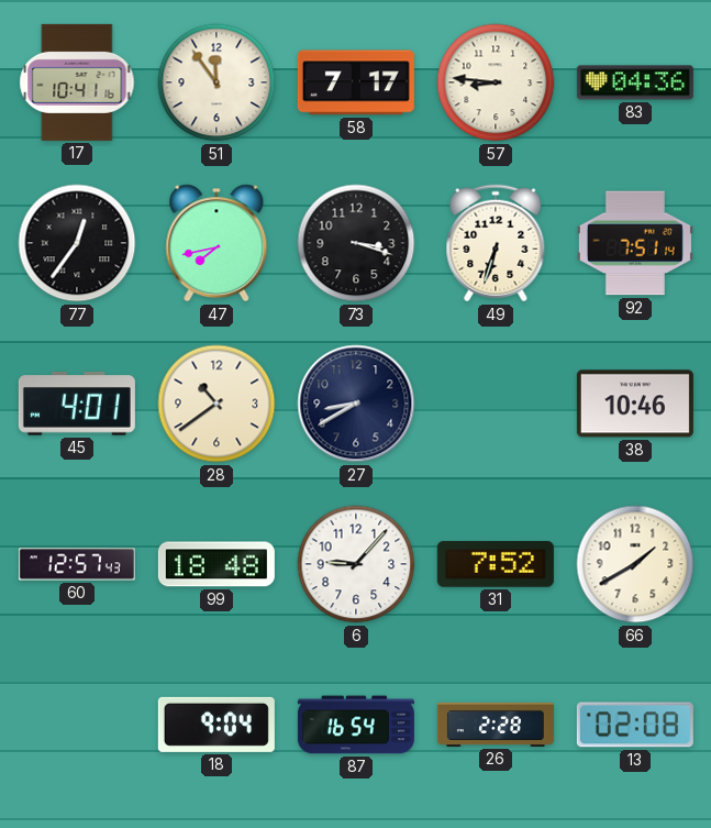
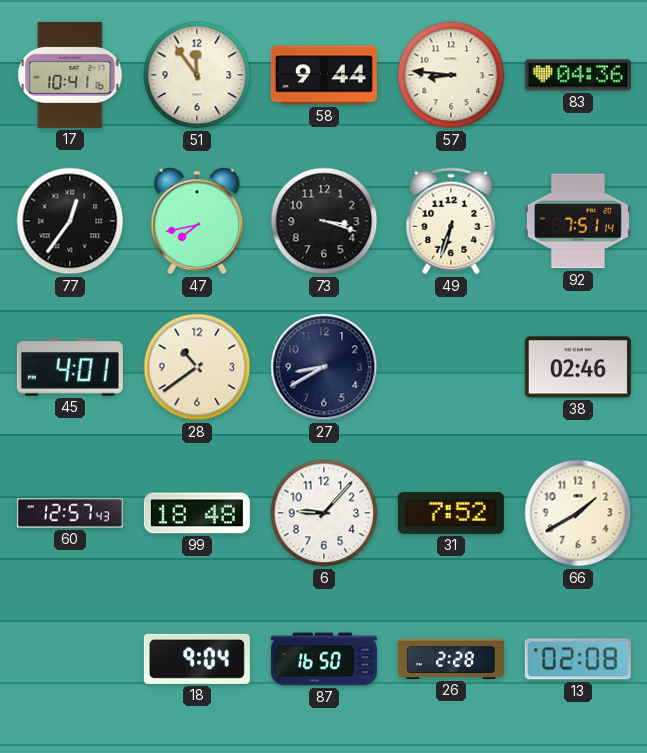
58: 7:17 -> 9:44 (324, 75)
38: 10:46 -> 02:46 (578, 367)
87: 16:54 -> 16:50 (324, 659)
